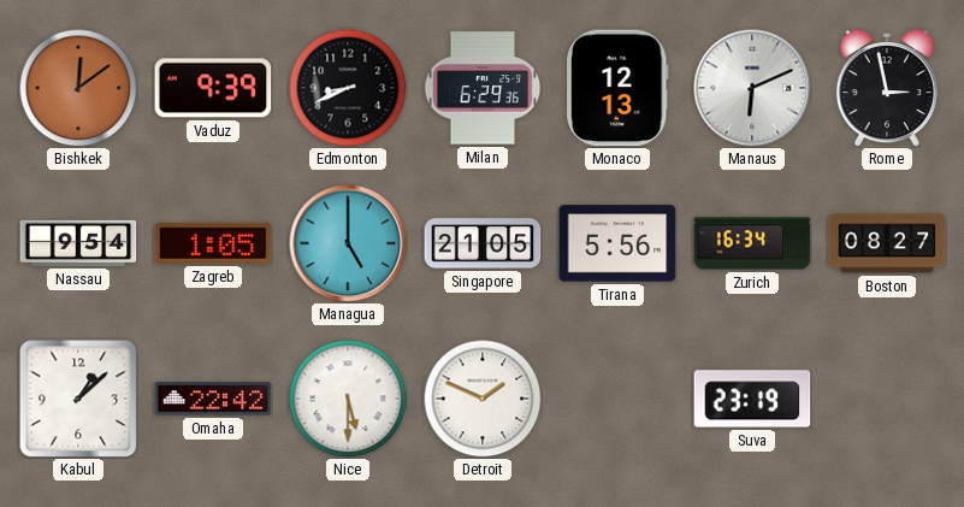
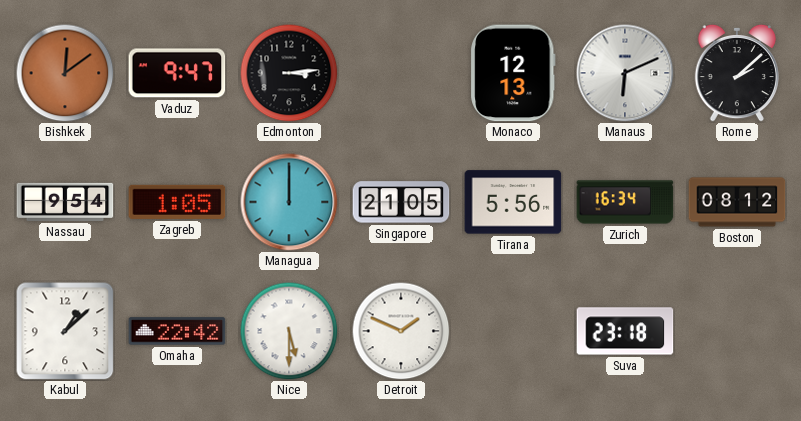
Vaduz: 9:39 -> 9:47 (177, 73)
Edmonton: 8:41 -> 3:14 (289, 73)
Milan: 6:29 -> none (483, 88)
Rome: 2:58 -> 2:08 (736, 73)
Managua: 5:00 -> 12:00 (289, 202)
Boston: 08:27 -> 08:12 (737, 202)
Suva: 23:19 -> 23:18 (625, 331)
